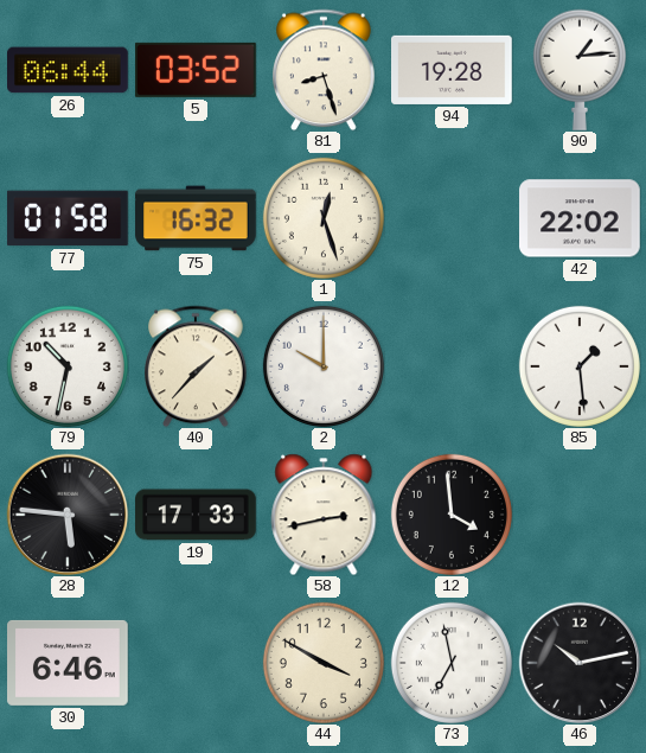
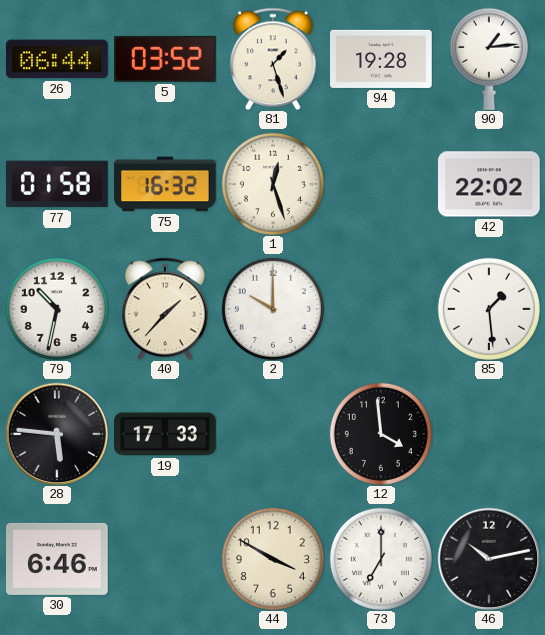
81: 8:27 -> 1:27 (274, 59)
58: 2:43 -> none (324, 515)
73: 6:58 -> 7:00 (381, 559)
